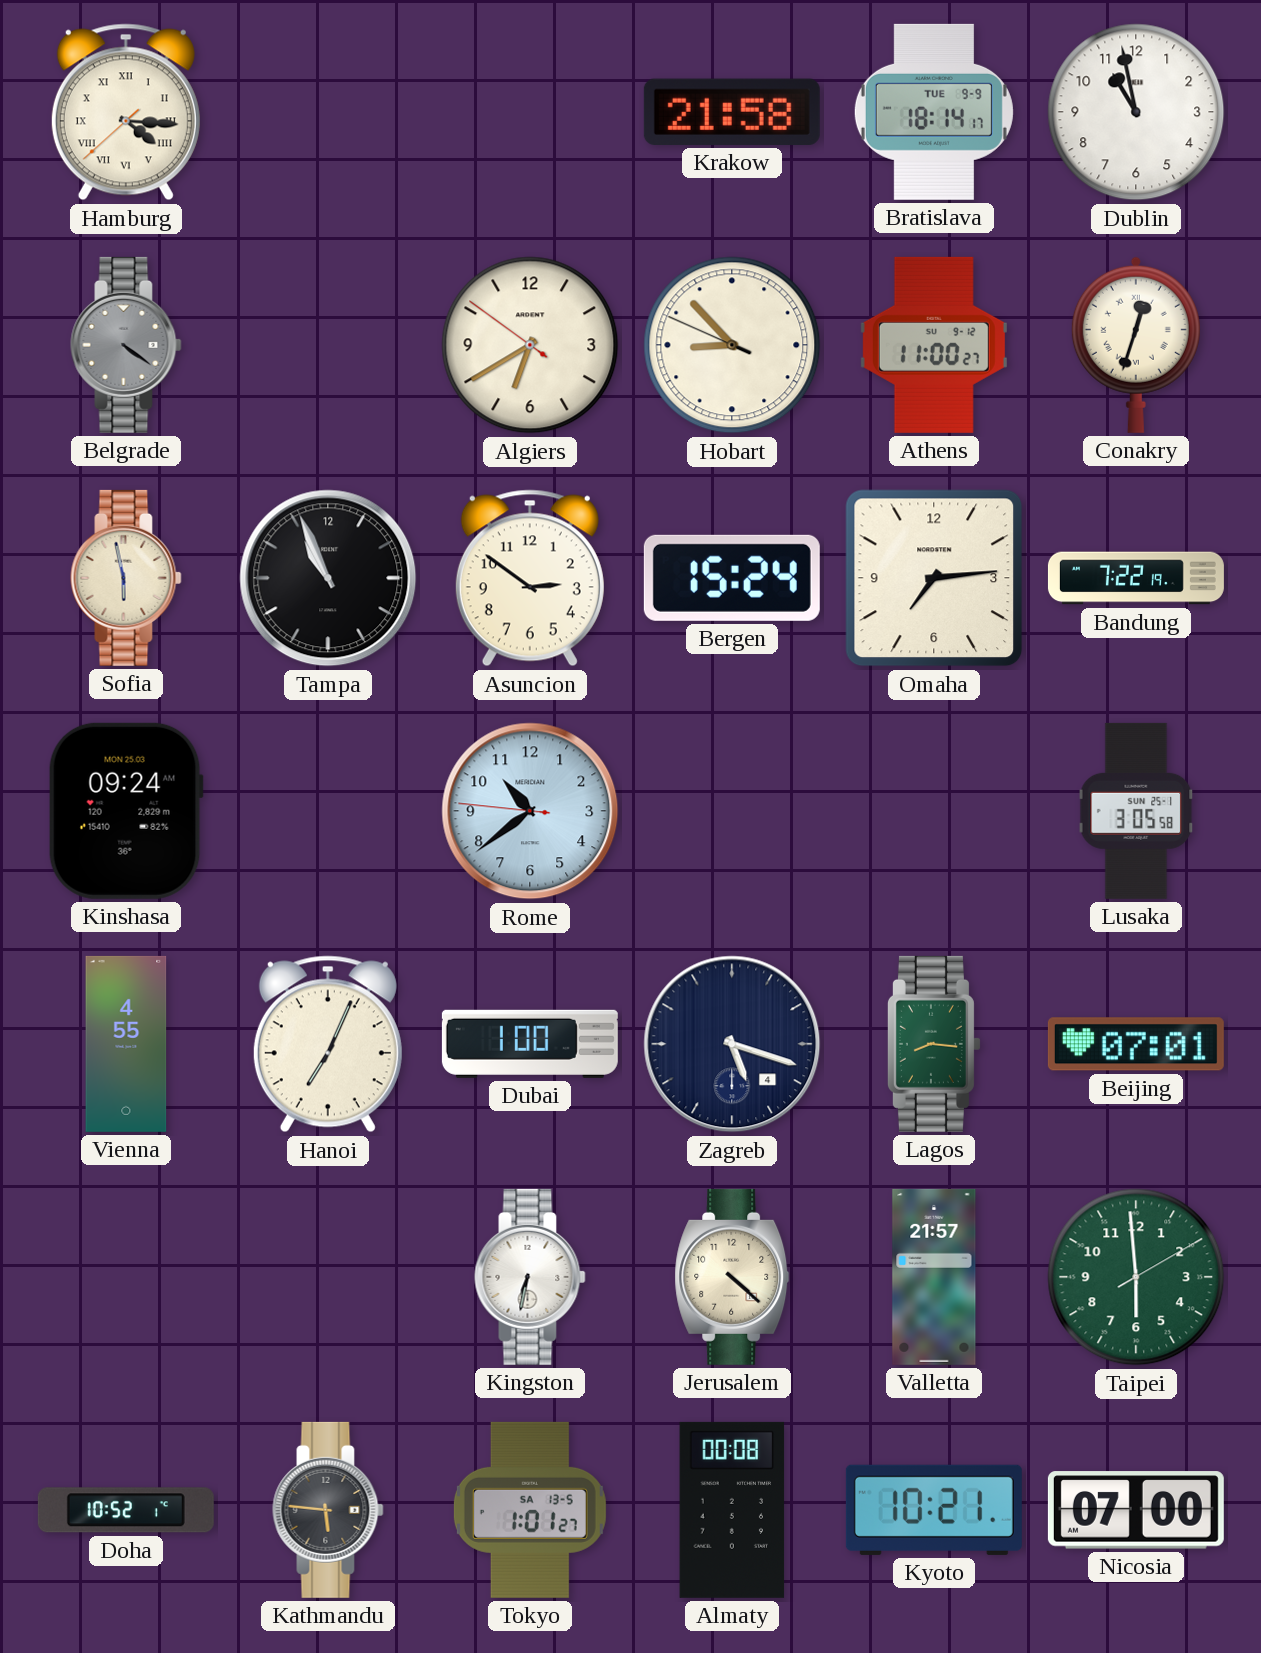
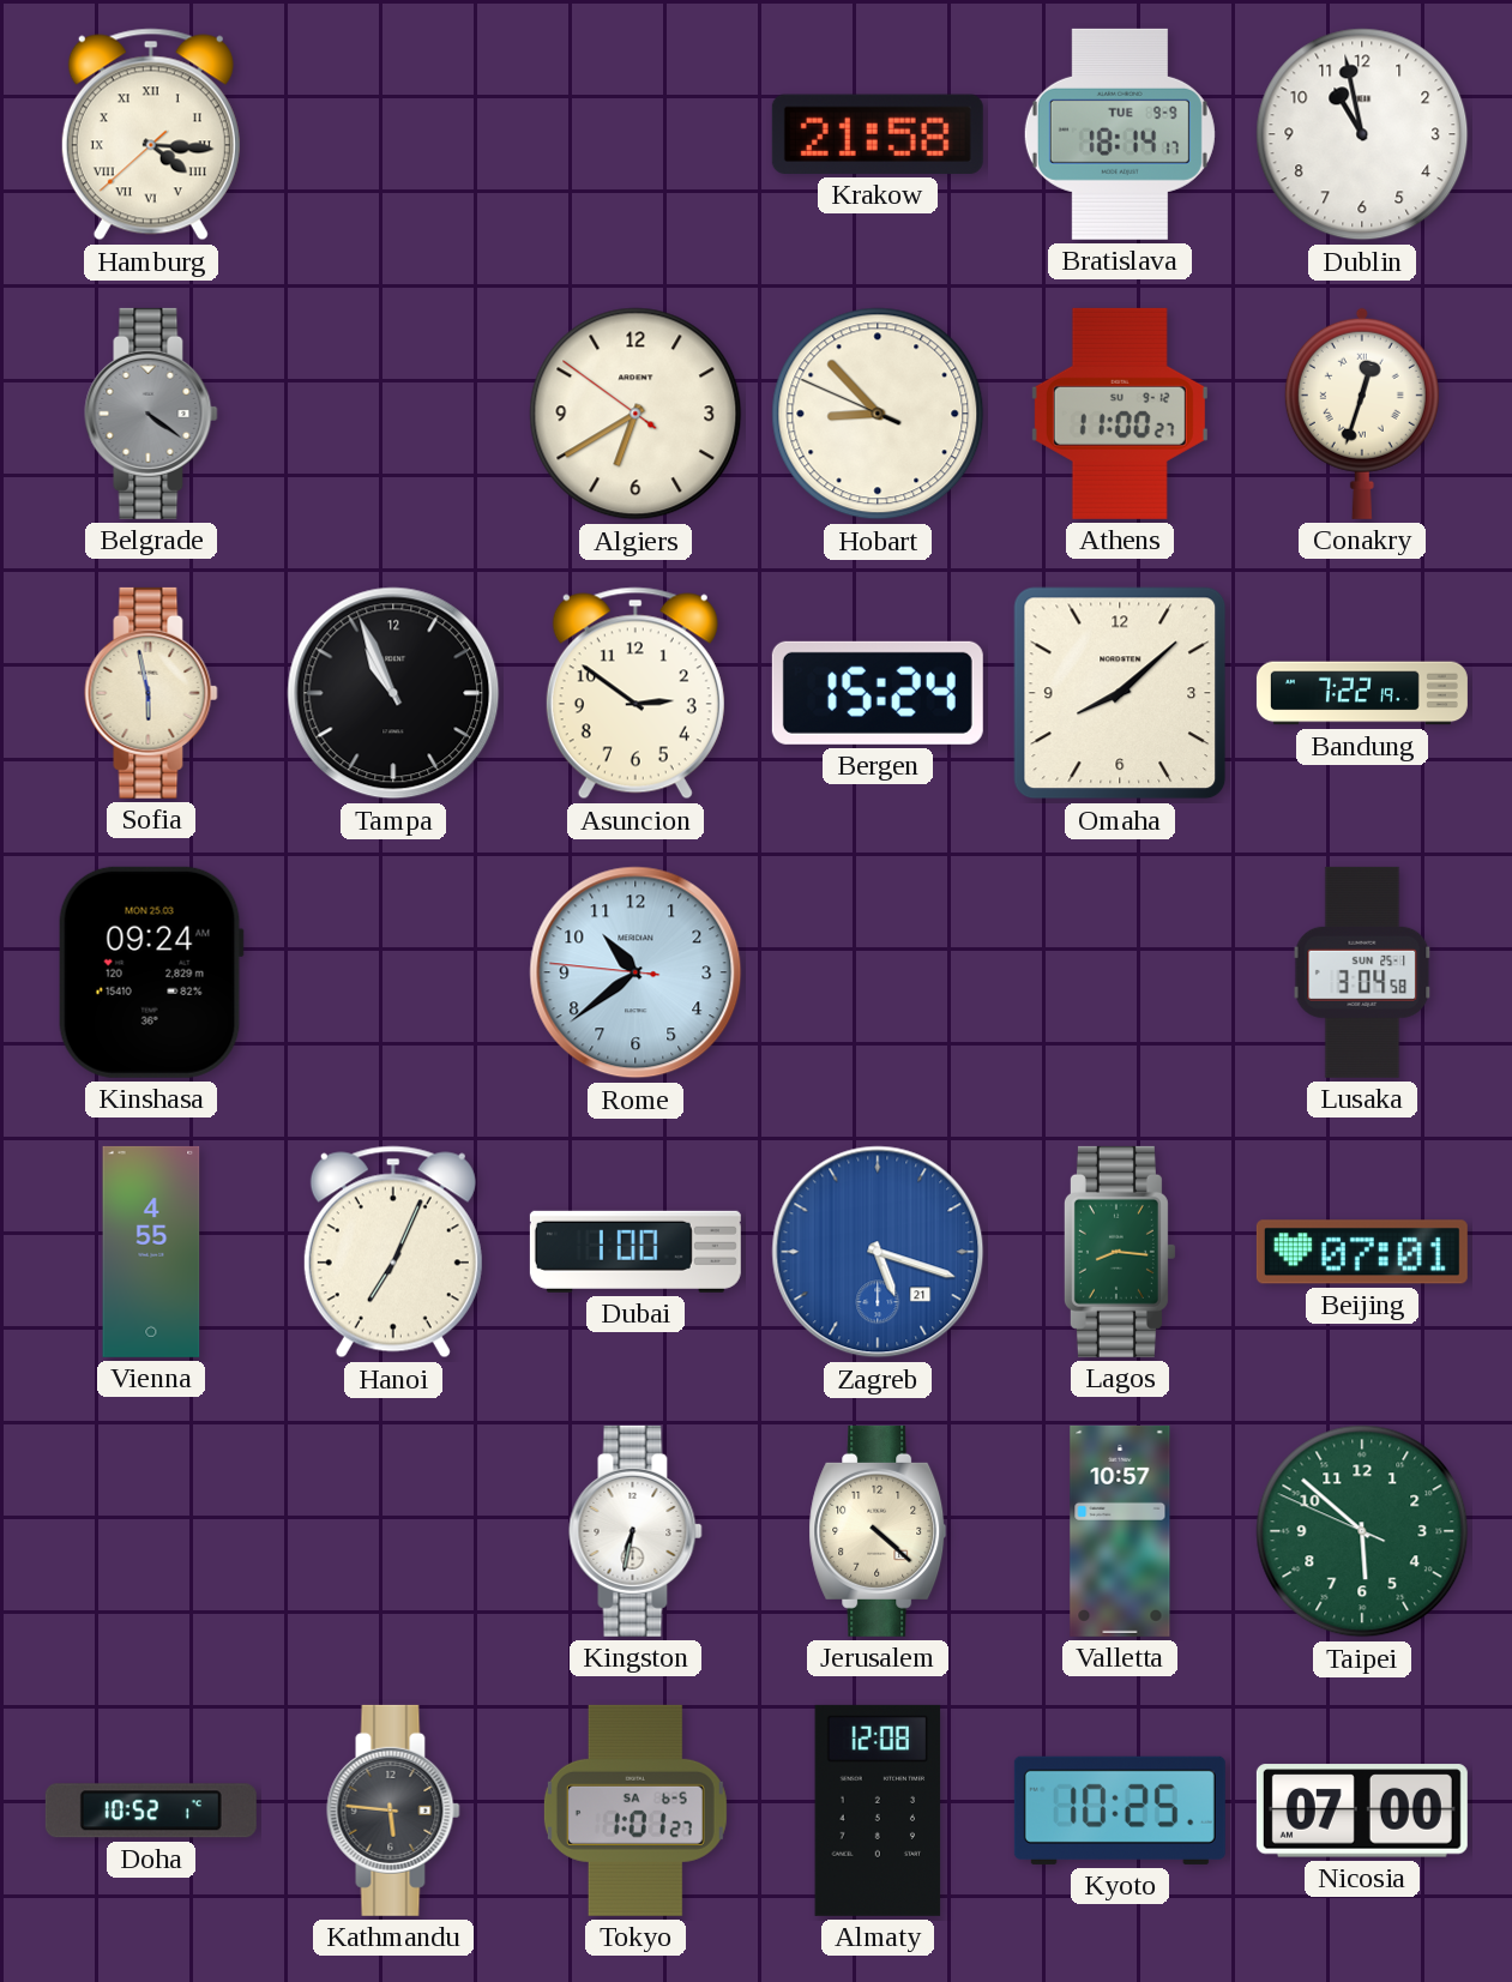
Omaha: 7:14 -> 8:08 (1120, 693)
Lusaka: 3:05 -> 3:04 (1362, 972)
Zagreb date: 4 -> 21 (878, 1252)
Zagreb dial: navy -> blue (878, 1252)
Valletta: 21:57 -> 10:57 (1120, 1531)
Taipei: 5:59 -> 5:51 (1362, 1531)
Tokyo date: SA 13-5 -> SA 6-5 (635, 1811)
Almaty: 00:08 -> 12:08 (878, 1811)
Kyoto: 10:21 -> 10:25 (1120, 1811)
